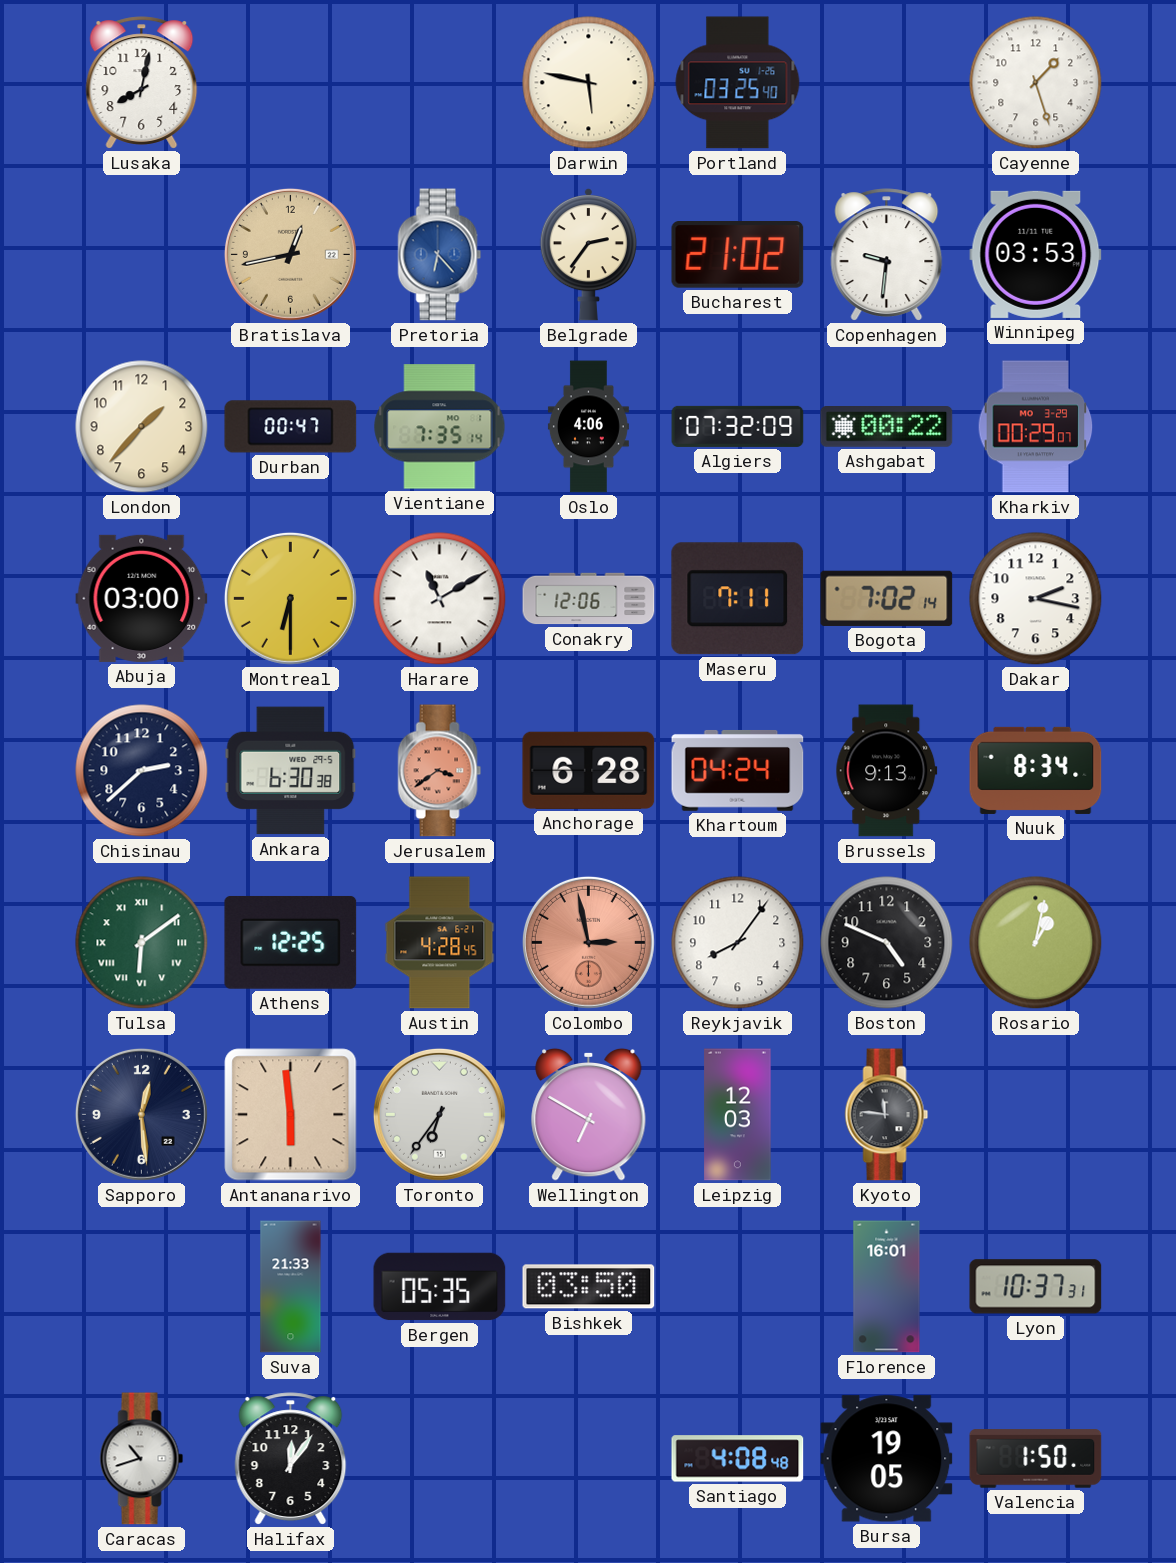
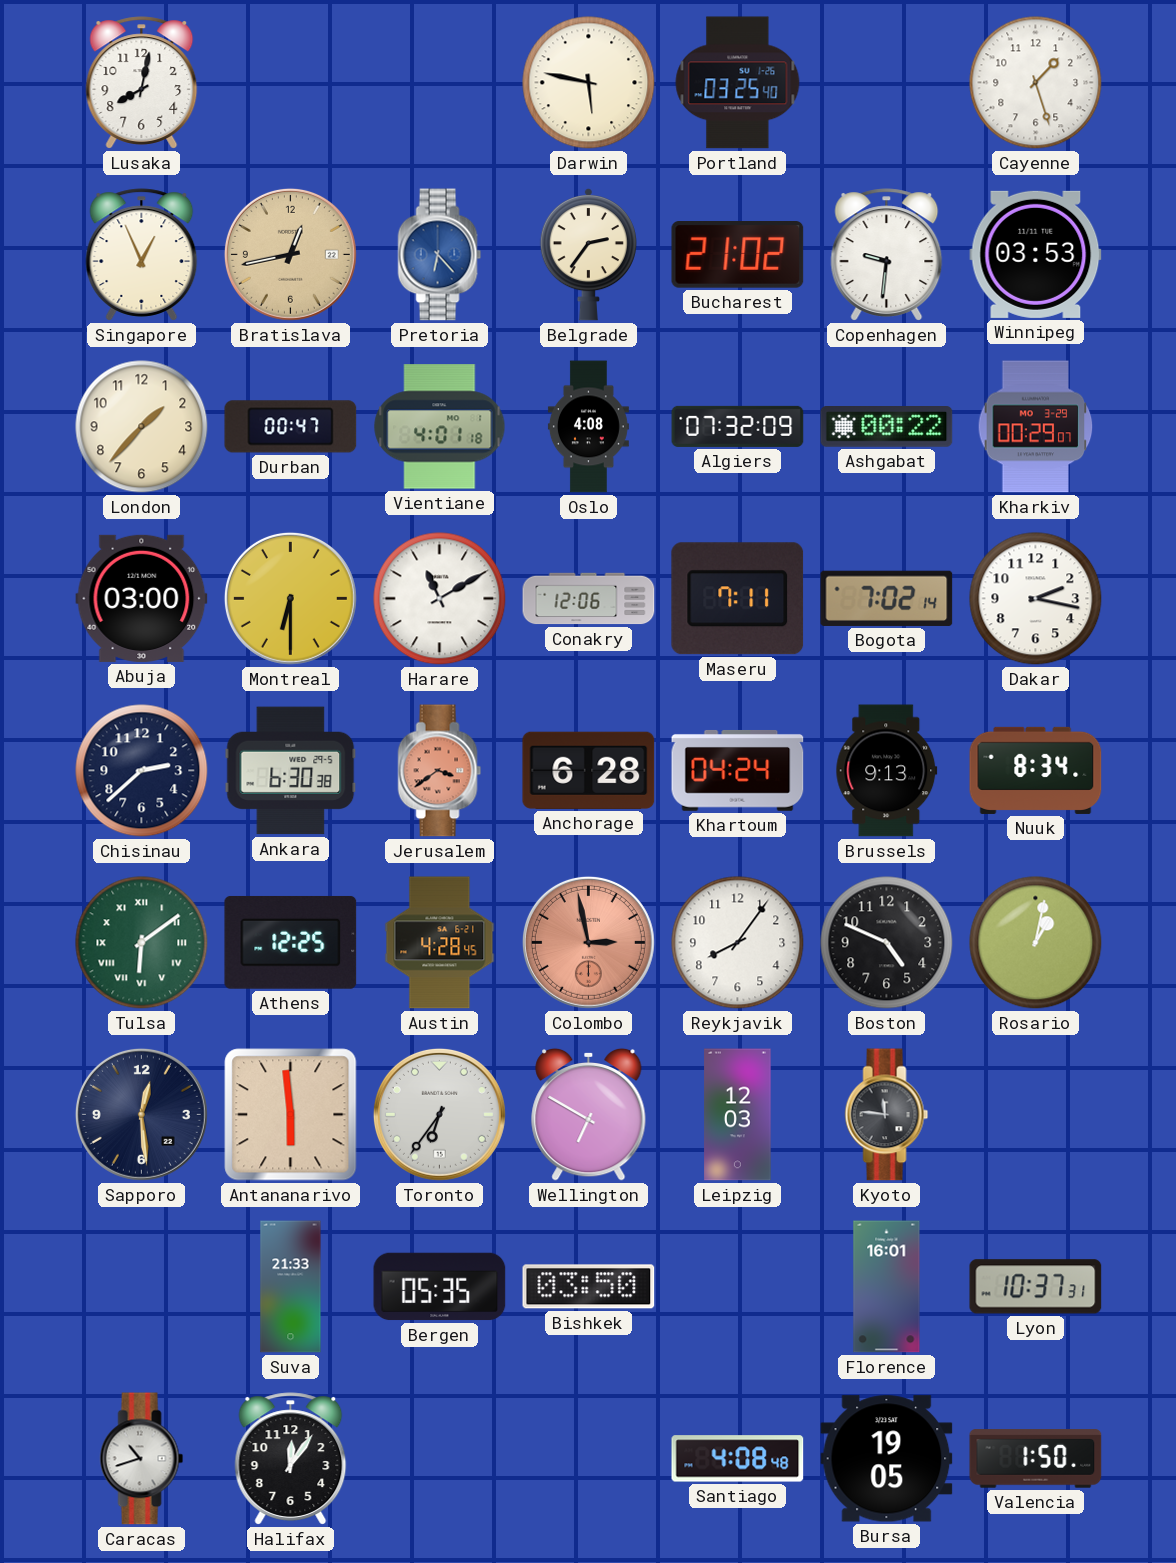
Singapore: none -> 12:56 (142, 255)
Vientiane: 7:35 -> 4:01 (440, 427)
Oslo: 4:06 -> 4:08 (588, 427)
